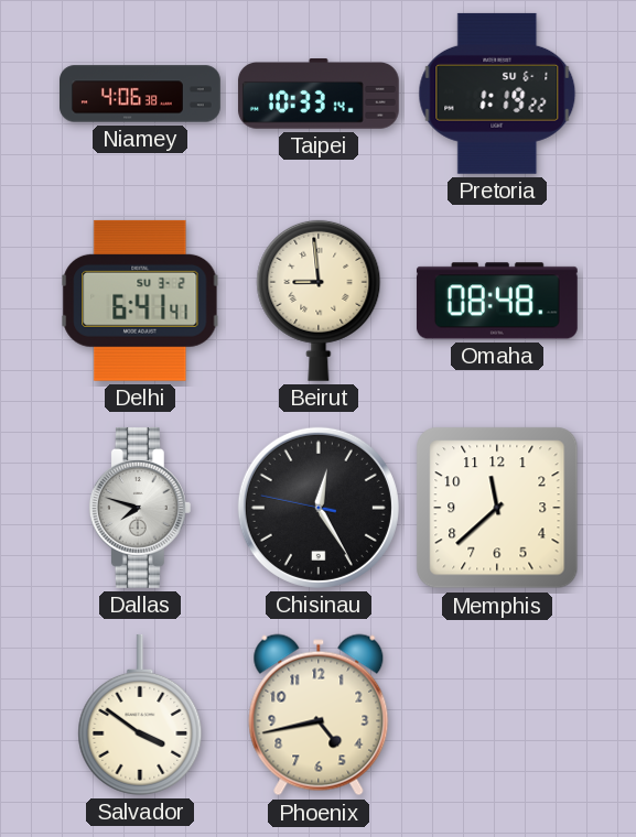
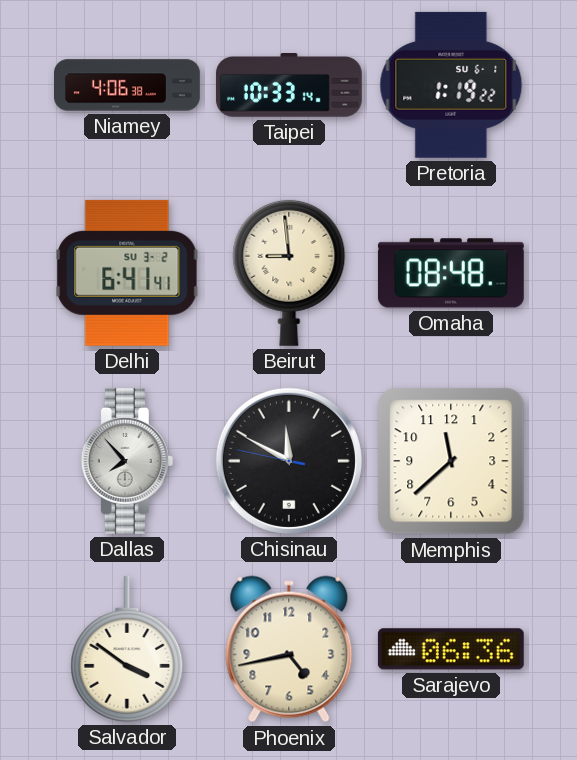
Dallas: 7:48 -> 7:53 (127, 461)
Chisinau: 12:24 -> 11:49 (289, 461)
Sarajevo: none -> 06:36 (451, 649)
